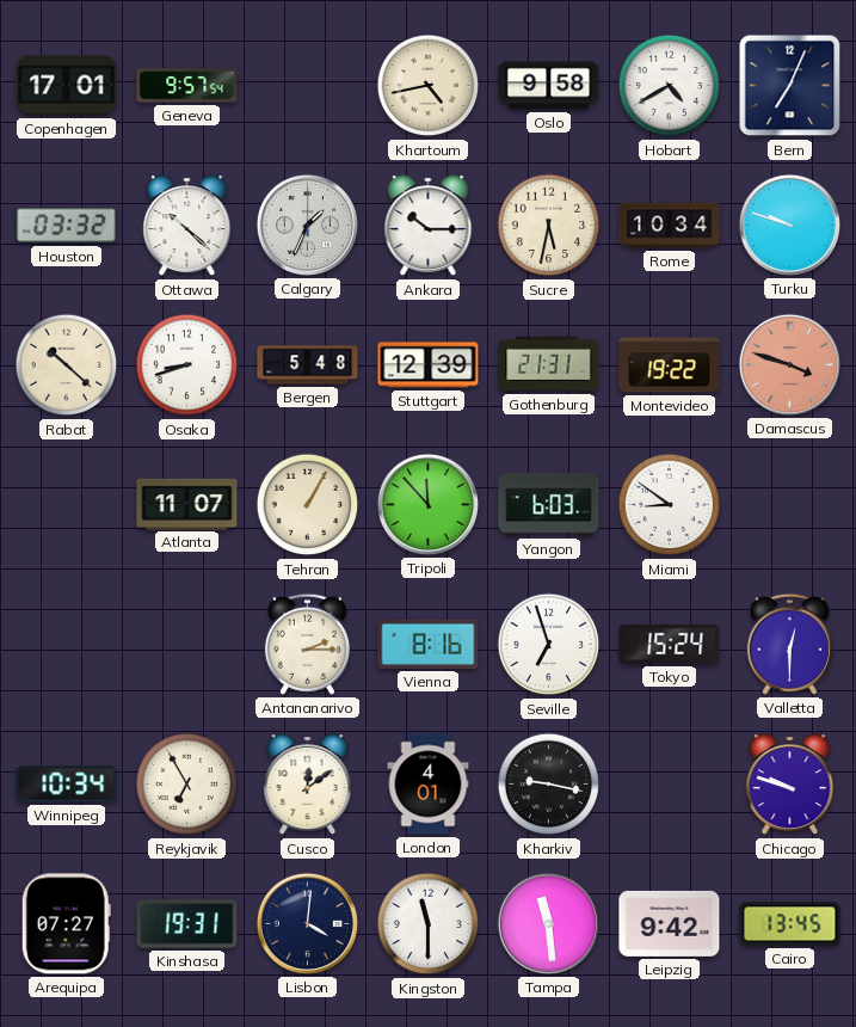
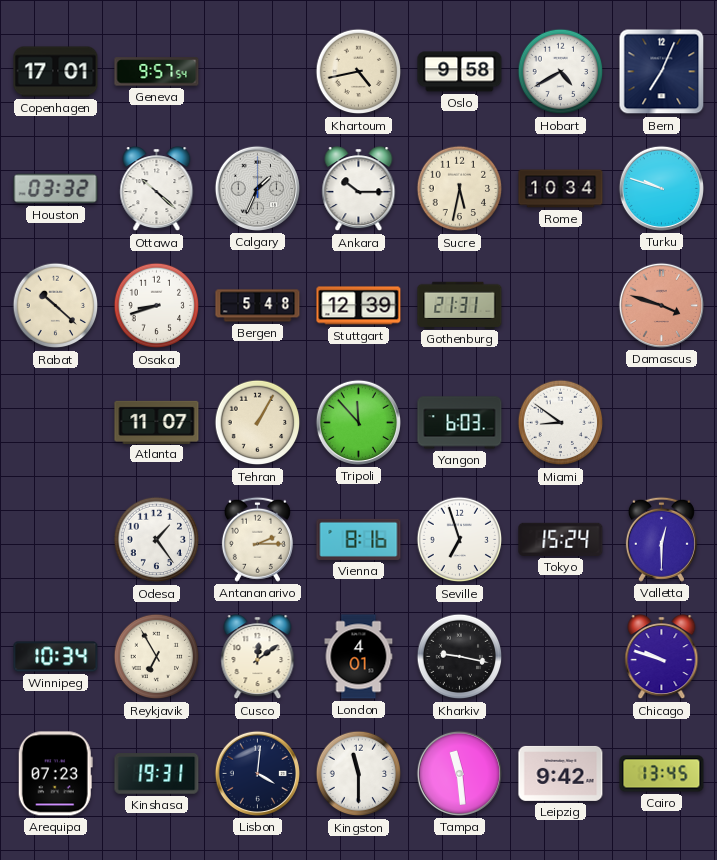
Montevideo: 19:22 -> none (670, 365)
Odesa: none -> 1:24 (157, 540)
Arequipa: 07:27 -> 07:23 (55, 774)
